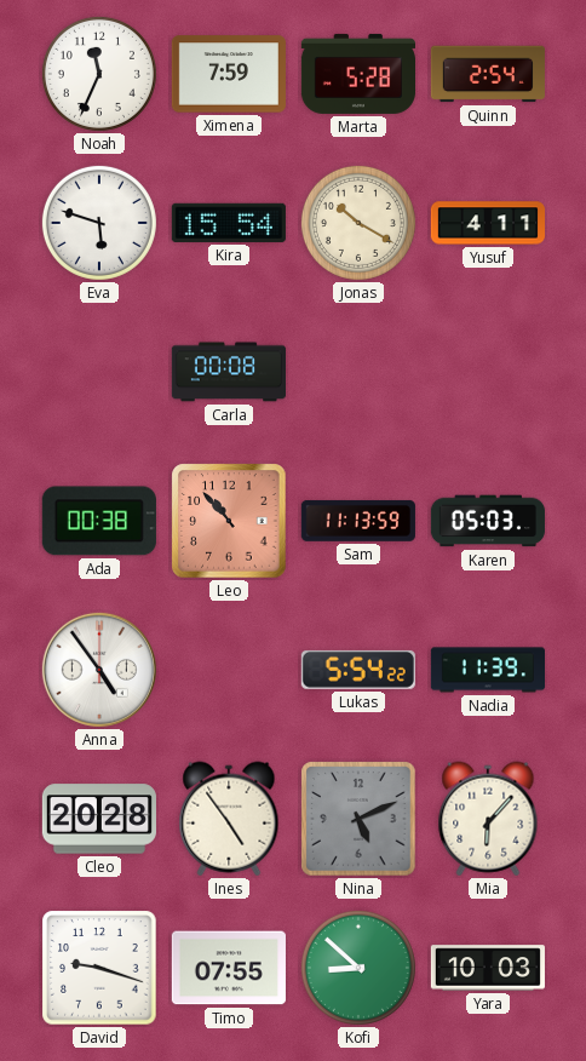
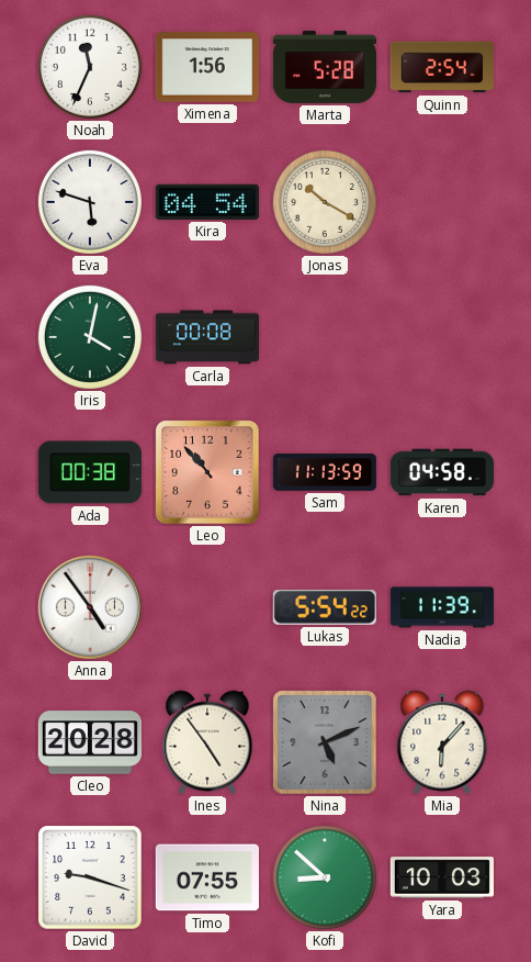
Ximena: 7:59 -> 1:56 (207, 67)
Kira: 15:54 -> 04:54 (207, 202)
Yusuf: 4:11 -> none (487, 223)
Iris: none -> 4:02 (90, 337)
Karen: 05:03 -> 04:58 (442, 472)
